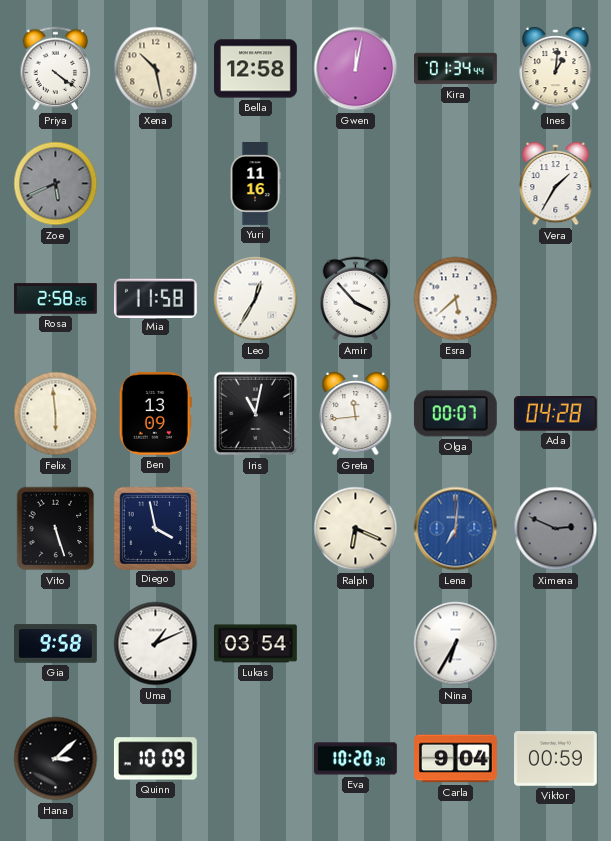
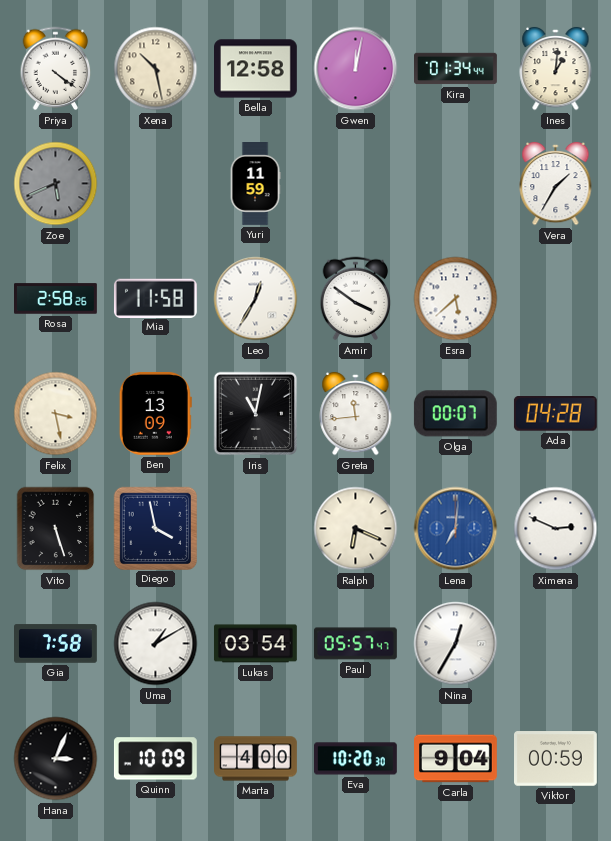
Yuri: 11:16 -> 11:59 (255, 184)
Amir: 3:53 -> 3:51 (356, 299)
Felix: 5:59 -> 3:28 (56, 414)
Ximena dial: grey -> white (556, 529)
Gia: 9:58 -> 7:58 (56, 644)
Uma: 1:11 -> 1:10 (156, 644)
Paul: none -> 05:57 (355, 644)
Nina: 6:35 -> 12:35 (456, 644)
Hana: 3:08 -> 3:04 (56, 759)
Marta: none -> 4:00 (256, 759)
